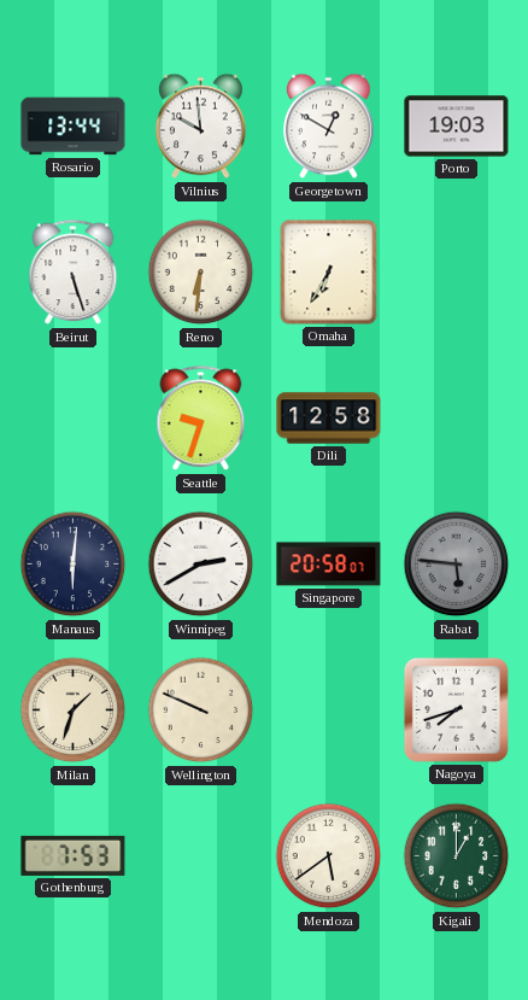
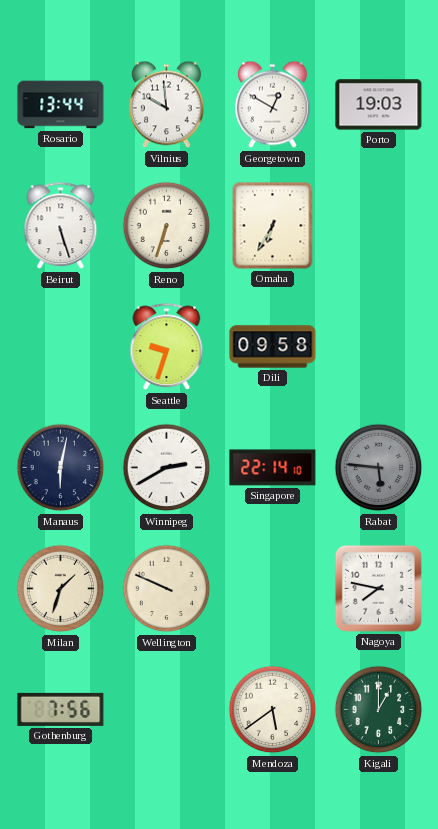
Reno: 6:31 -> 6:33 (167, 226)
Dili: 12:58 -> 09:58 (273, 347)
Manaus: 6:01 -> 6:02 (61, 468)
Singapore: 20:58 -> 22:14 (273, 468)
Nagoya: 7:42 -> 7:47 (378, 588)
Gothenburg: 7:53 -> 7:56 (61, 709)
